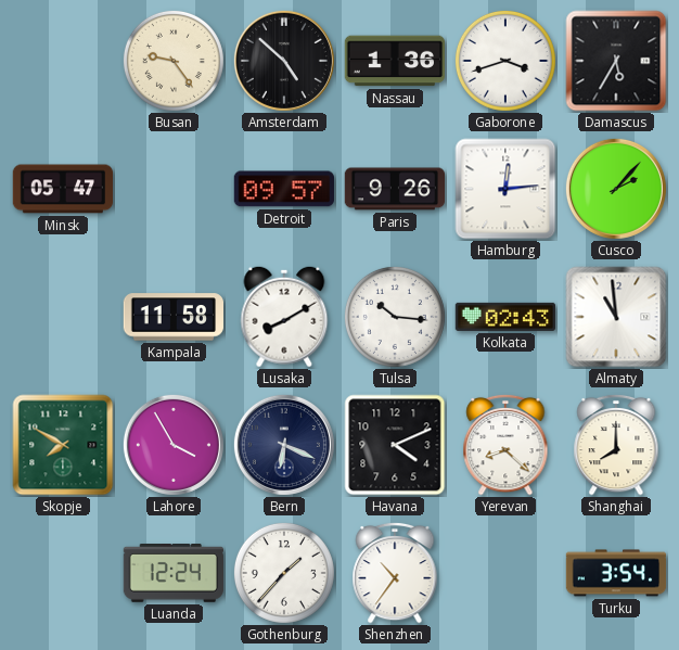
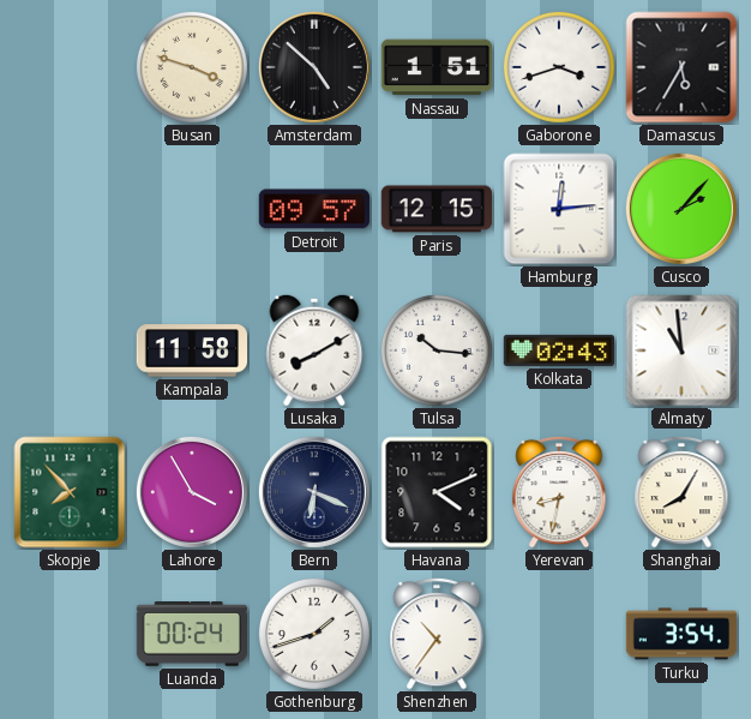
Busan: 9:24 -> 3:48 (192, 67)
Nassau: 1:36 -> 1:51 (435, 67)
Minsk: 05:47 -> none (62, 189)
Paris: 9:26 -> 12:15 (435, 209)
Skopje: 7:50 -> 7:53 (70, 492)
Yerevan: 8:22 -> 8:32 (559, 492)
Shanghai: 8:00 -> 8:05 (681, 492)
Luanda: 12:24 -> 00:24 (191, 635)
Gothenburg: 1:37 -> 1:42 (314, 634)
